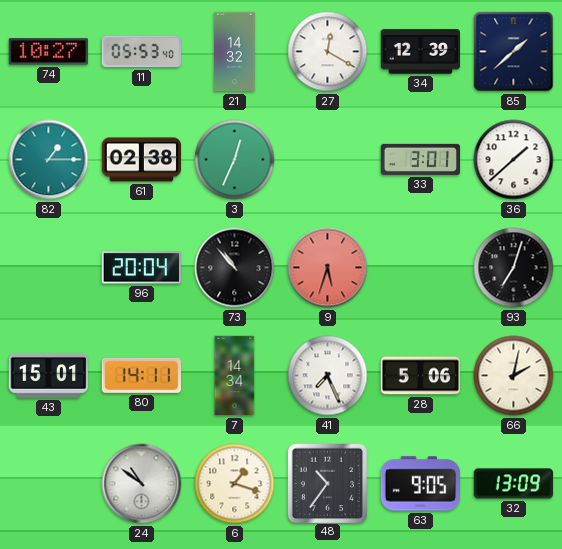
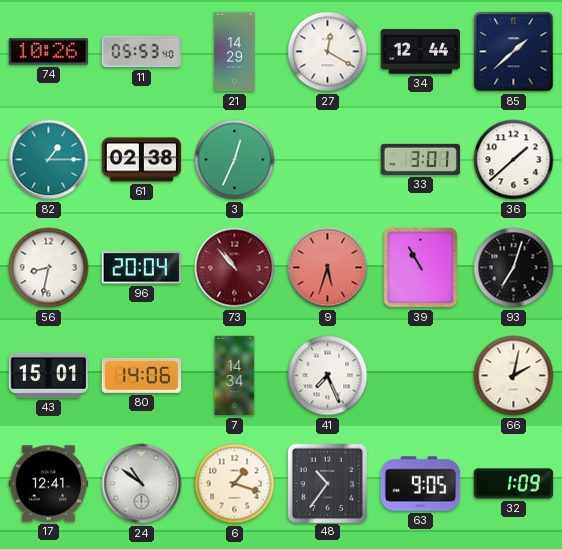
74: 10:27 -> 10:26 (48, 52)
21: 14:32 -> 14:29 (235, 52)
34: 12:39 -> 12:44 (420, 52)
56: none -> 8:32 (49, 268)
73 dial: black -> burgundy (235, 268)
39: none -> 10:55 (421, 268)
80: 14:11 -> 14:06 (141, 375)
28: 5:06 -> none (421, 376)
17: none -> 12:41 (49, 484)
32: 13:09 -> 1:09 (514, 484)
